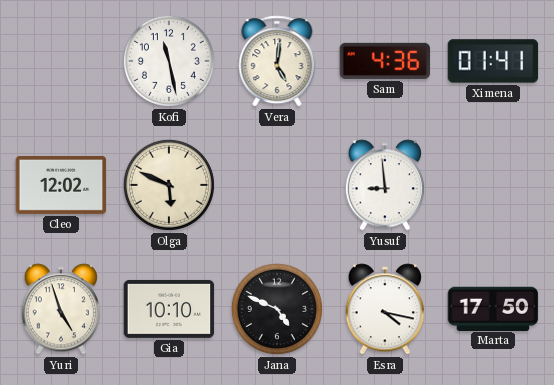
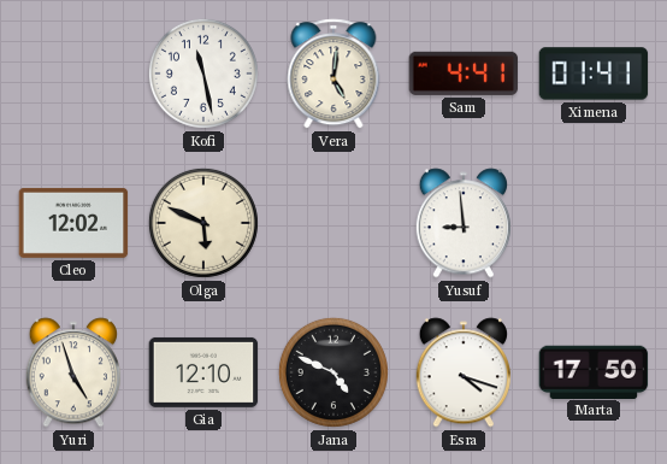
Sam: 4:36 -> 4:41 (464, 74)
Gia: 10:10 -> 12:10 (203, 372)
Esra: 4:17 -> 4:18 (462, 372)
